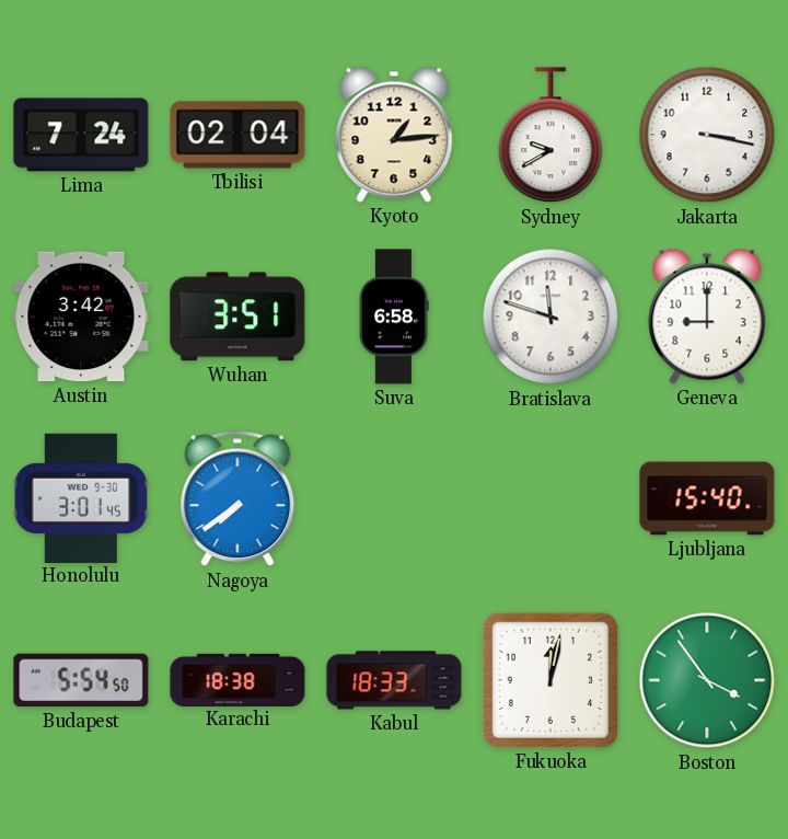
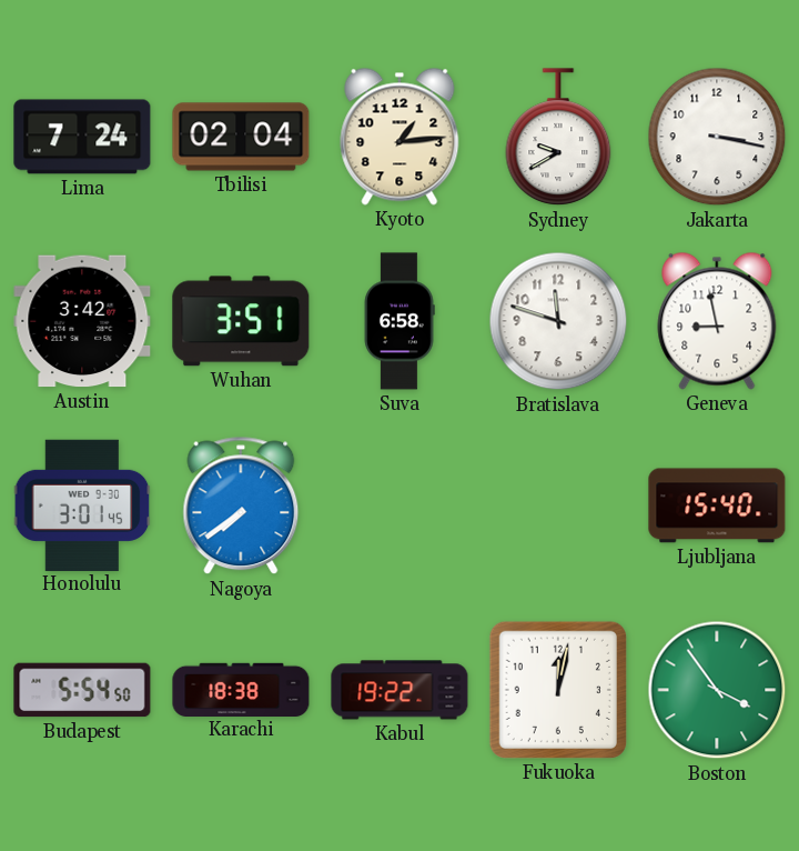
Geneva: 9:00 -> 8:58 (717, 321)
Kabul: 18:33 -> 19:22 (399, 690)
